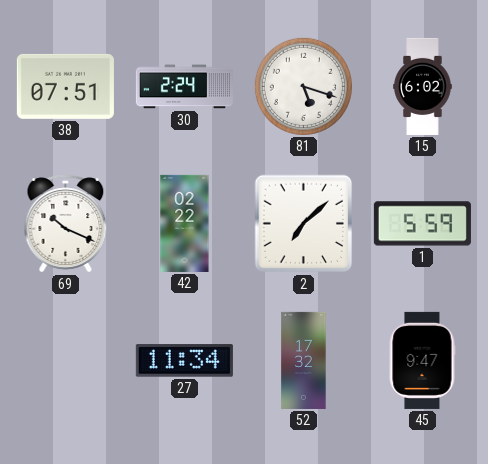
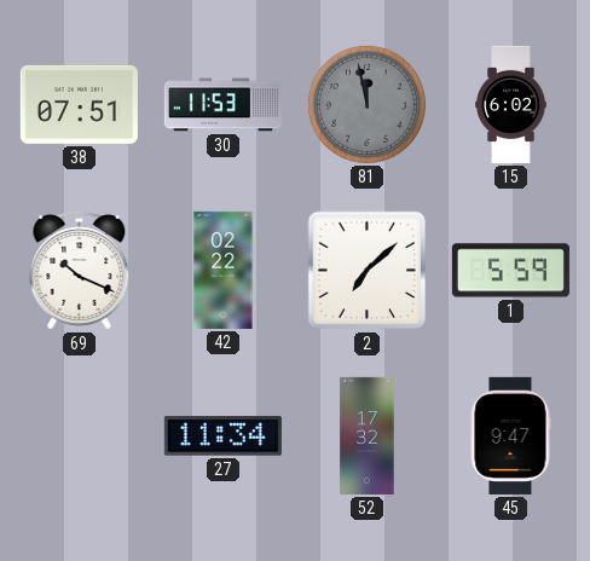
30: 2:24 -> 11:53 (222, 105)
81: 5:18 -> 11:58 (366, 104)
81 dial: white -> grey (366, 104)
